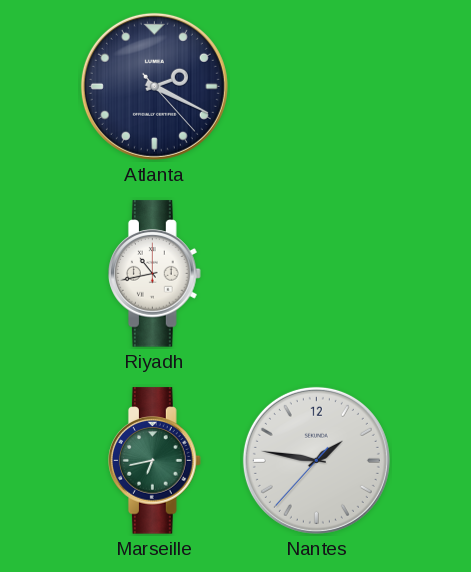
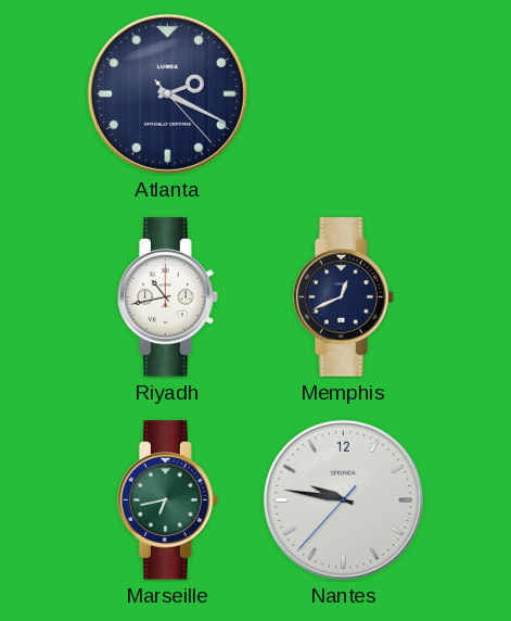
Memphis: none -> 12:41 (344, 297)
Nantes: 1:46 -> 9:46 (343, 499)
